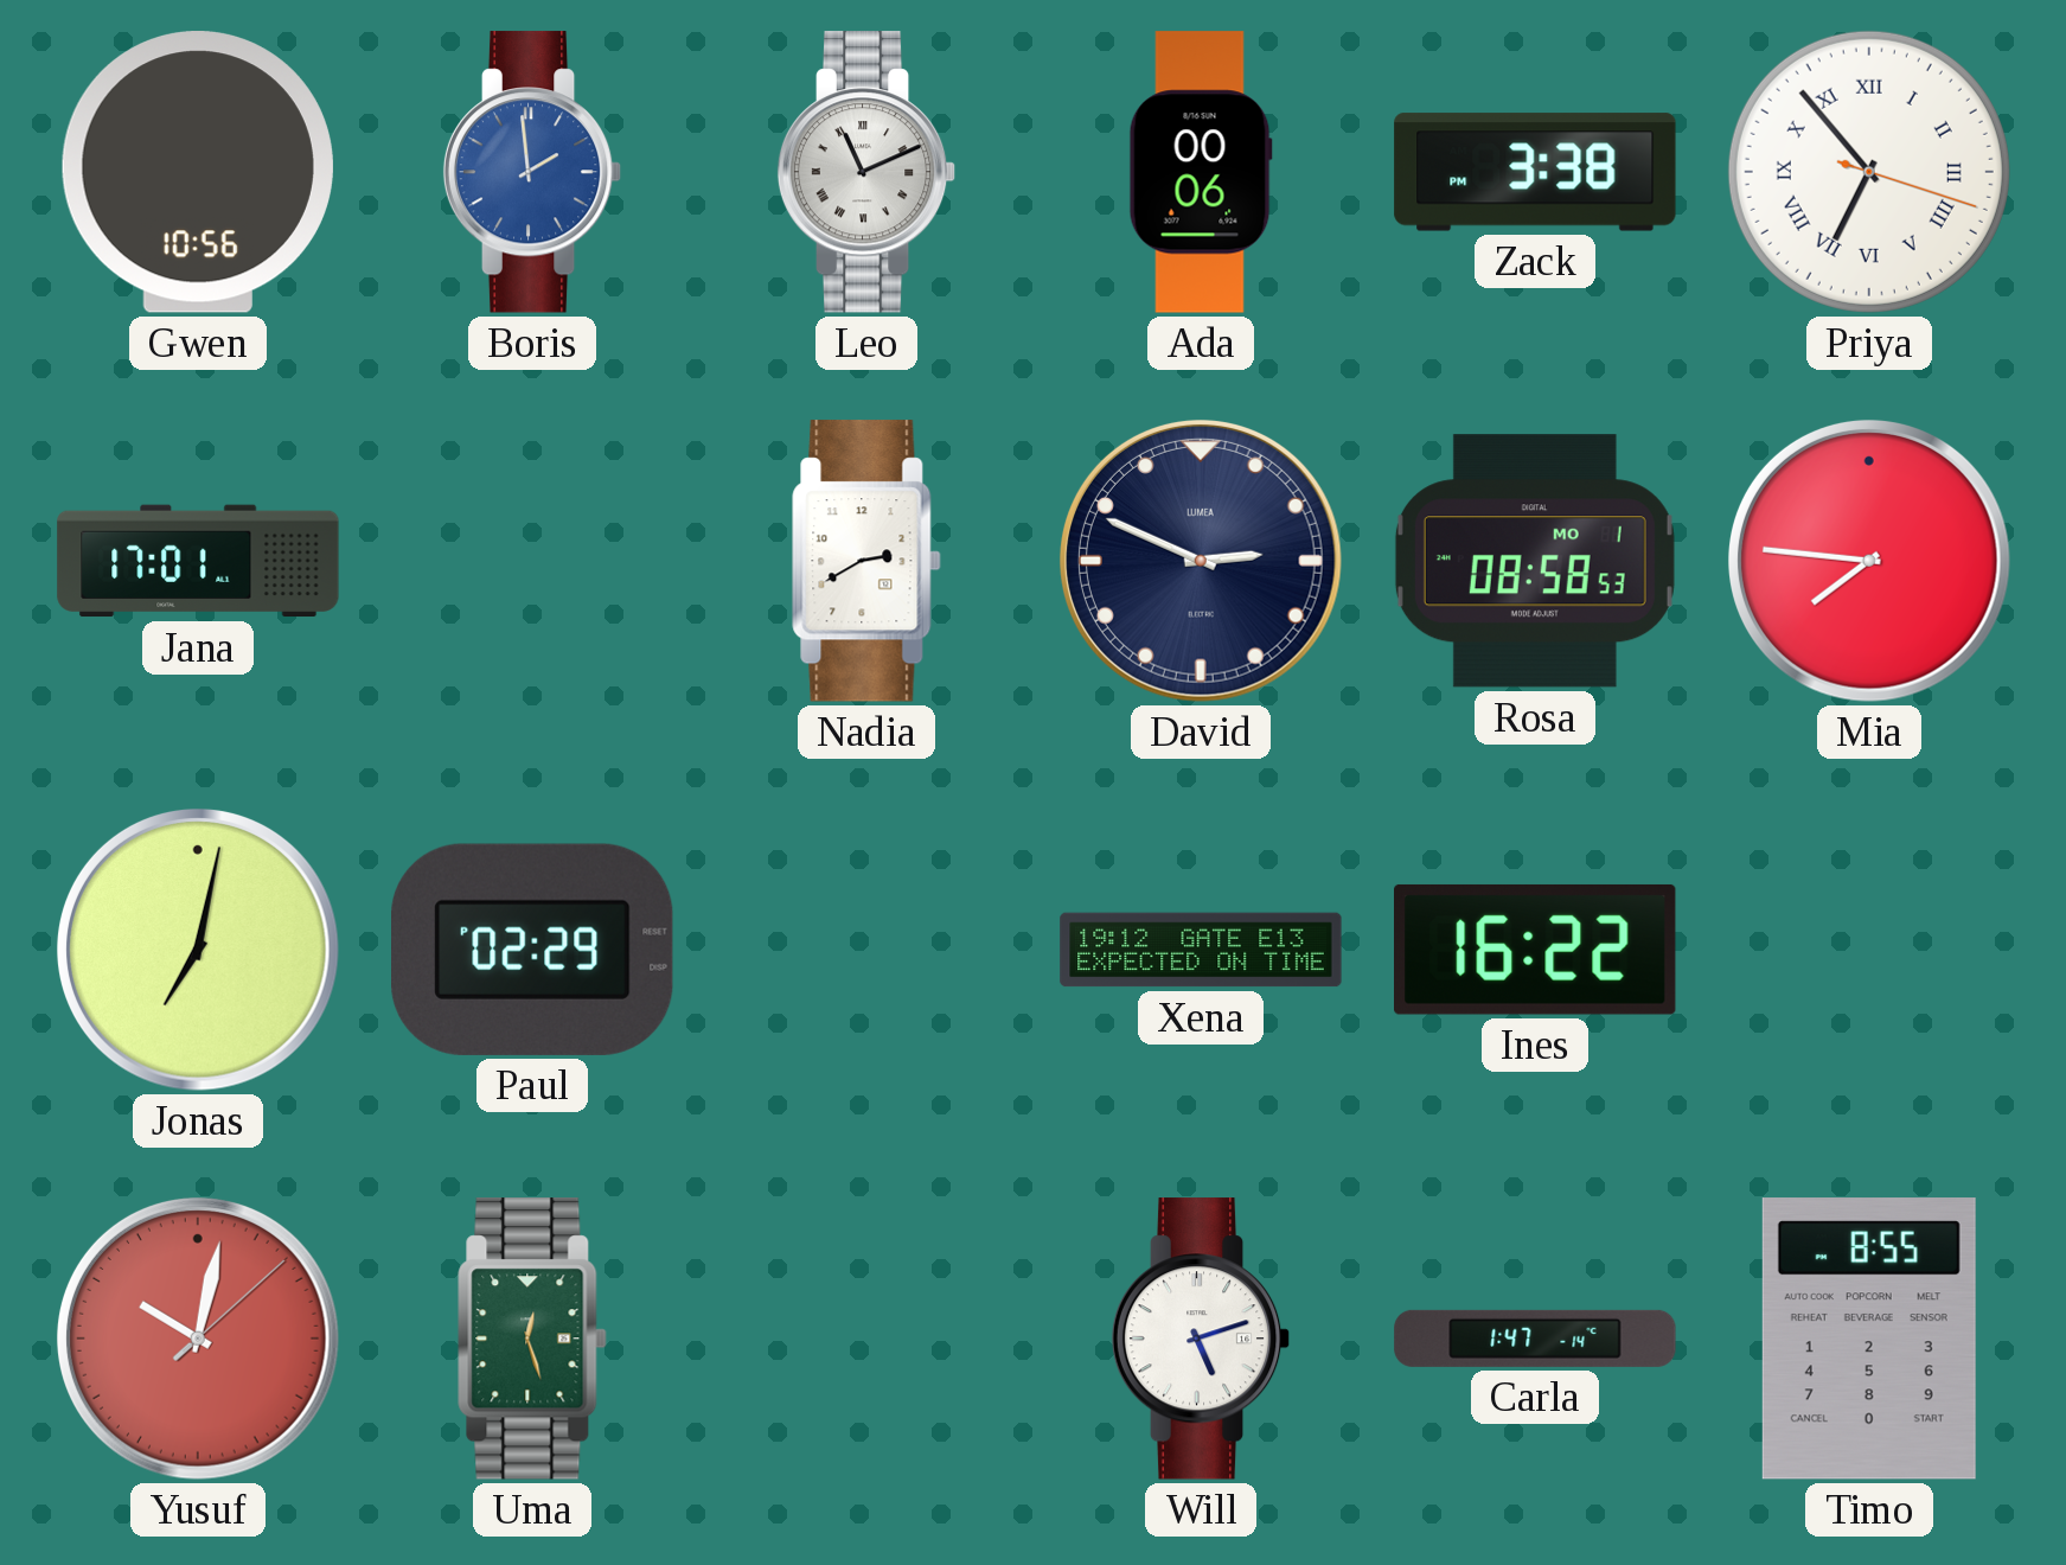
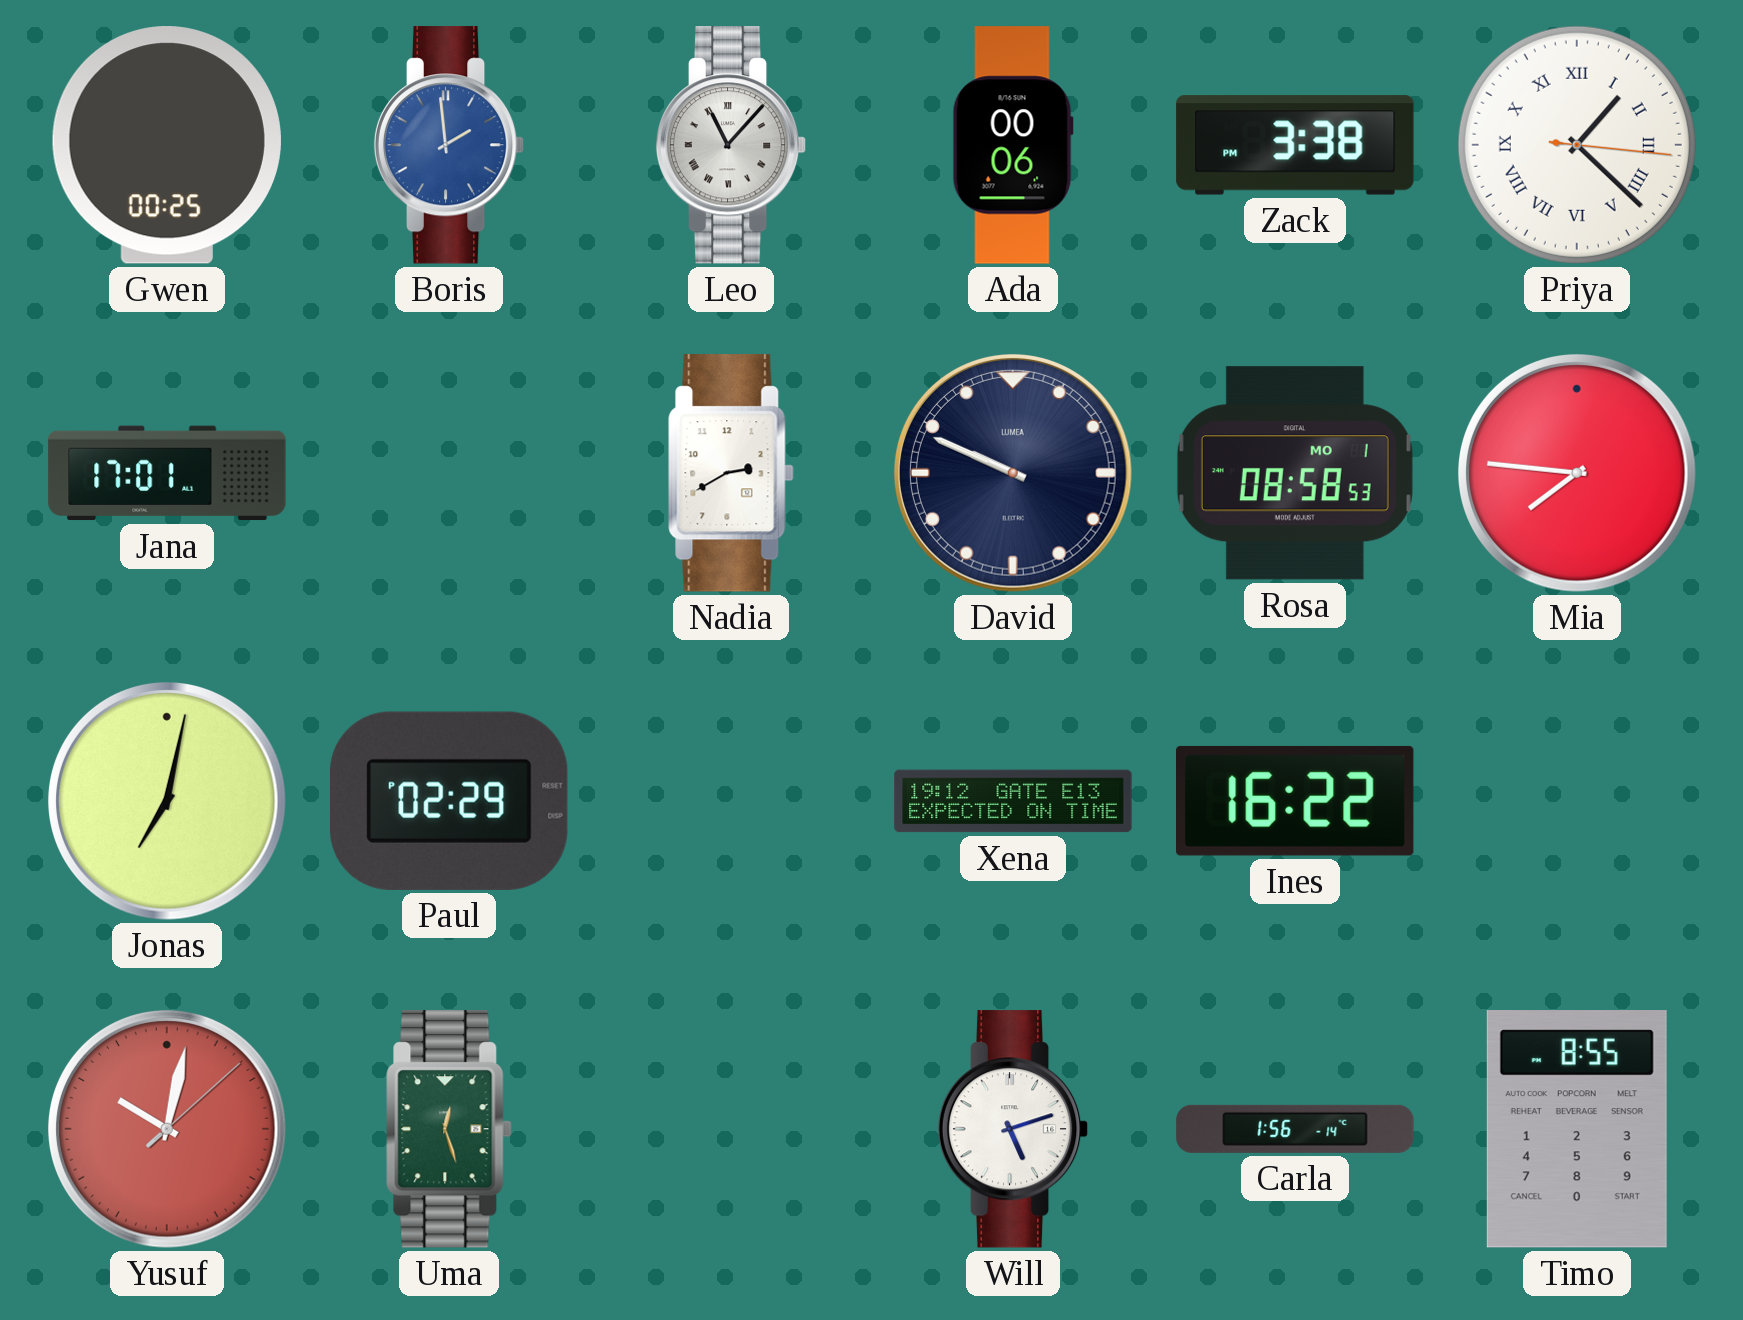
Gwen: 10:56 -> 00:25 (167, 145)
Leo: 11:11 -> 11:07 (731, 145)
Priya: 6:53 -> 1:22 (1577, 145)
David: 2:49 -> 9:49 (1013, 473)
Carla: 1:47 -> 1:56 (1295, 1129)
